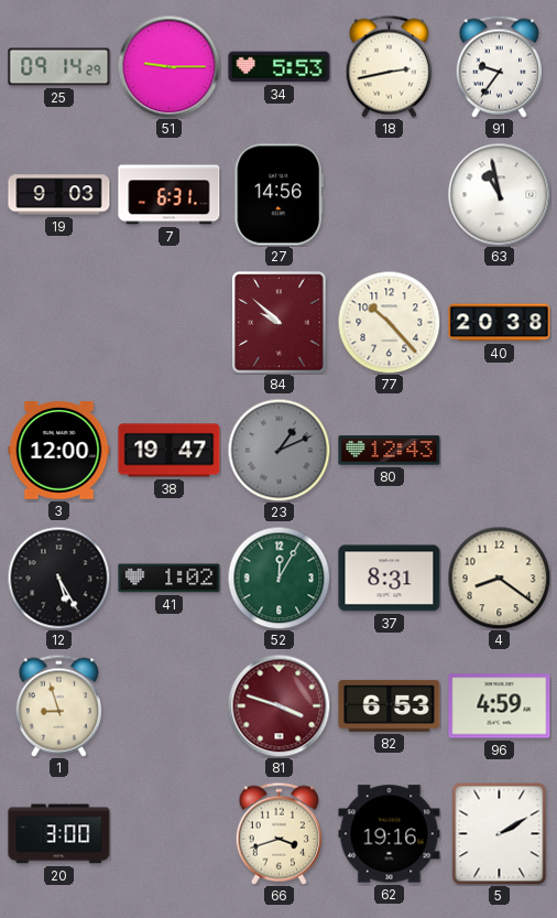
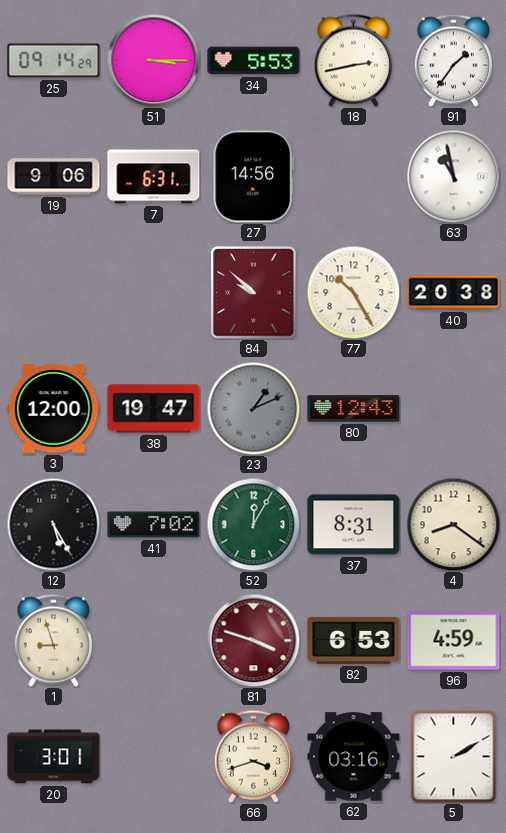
51: 9:15 -> 3:15 (153, 60)
91: 9:36 -> 1:36 (453, 60)
19: 9:03 -> 9:06 (54, 177)
77: 10:23 -> 10:25 (353, 292)
41: 1:02 -> 7:02 (154, 525)
20: 3:00 -> 3:01 (54, 757)
62: 19:16 -> 03:16 (354, 757)
